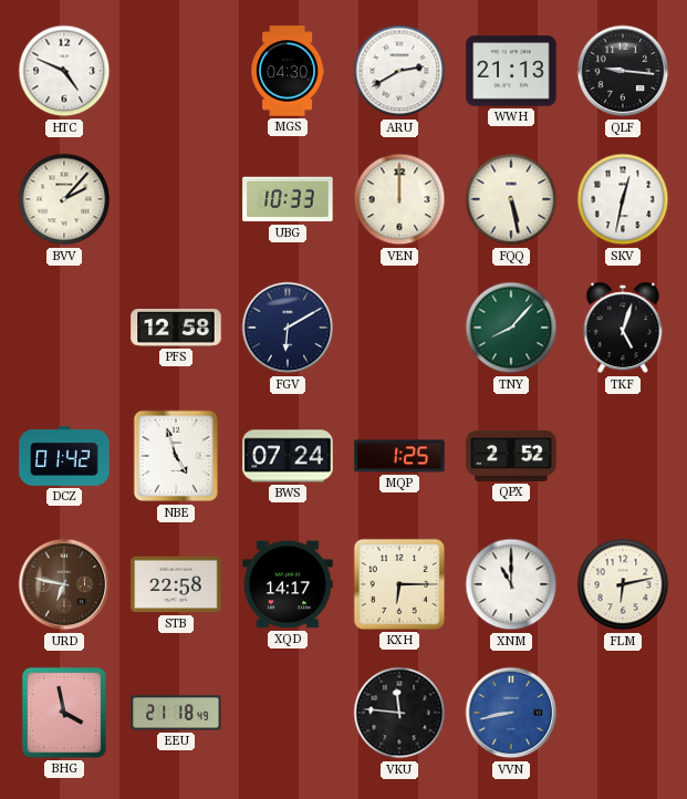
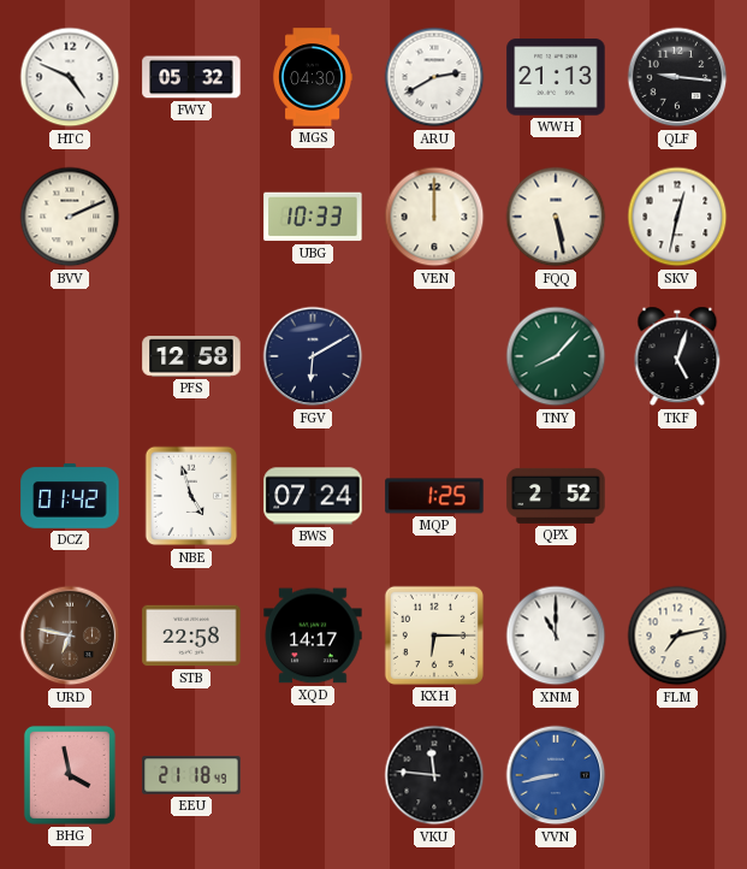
FWY: none -> 05:32 (191, 77)
BVV: 2:07 -> 2:11 (70, 217)
FLM: 6:13 -> 7:13 (677, 636)
